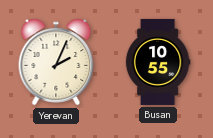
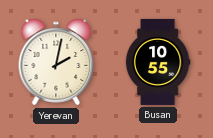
Yerevan: 2:04 -> 2:02 (56, 62)
